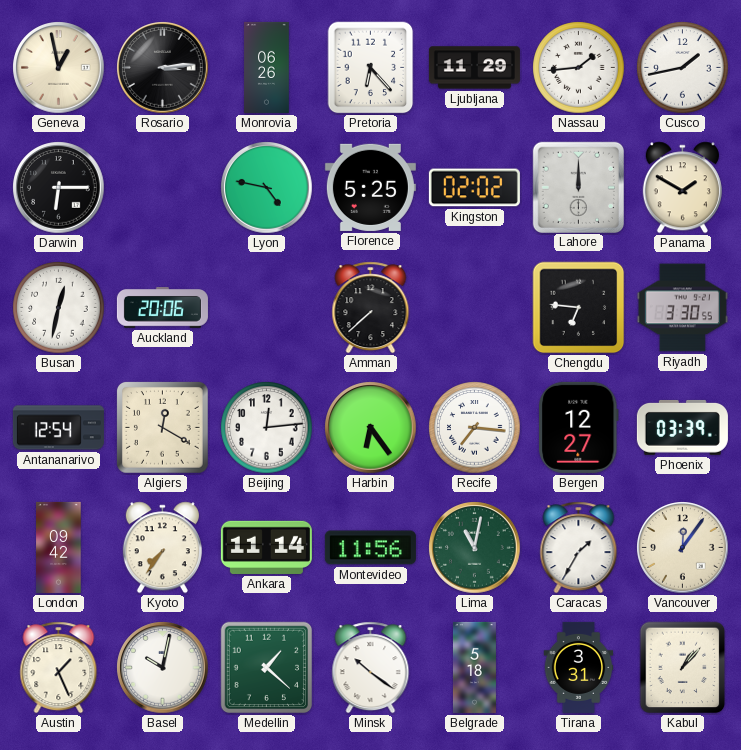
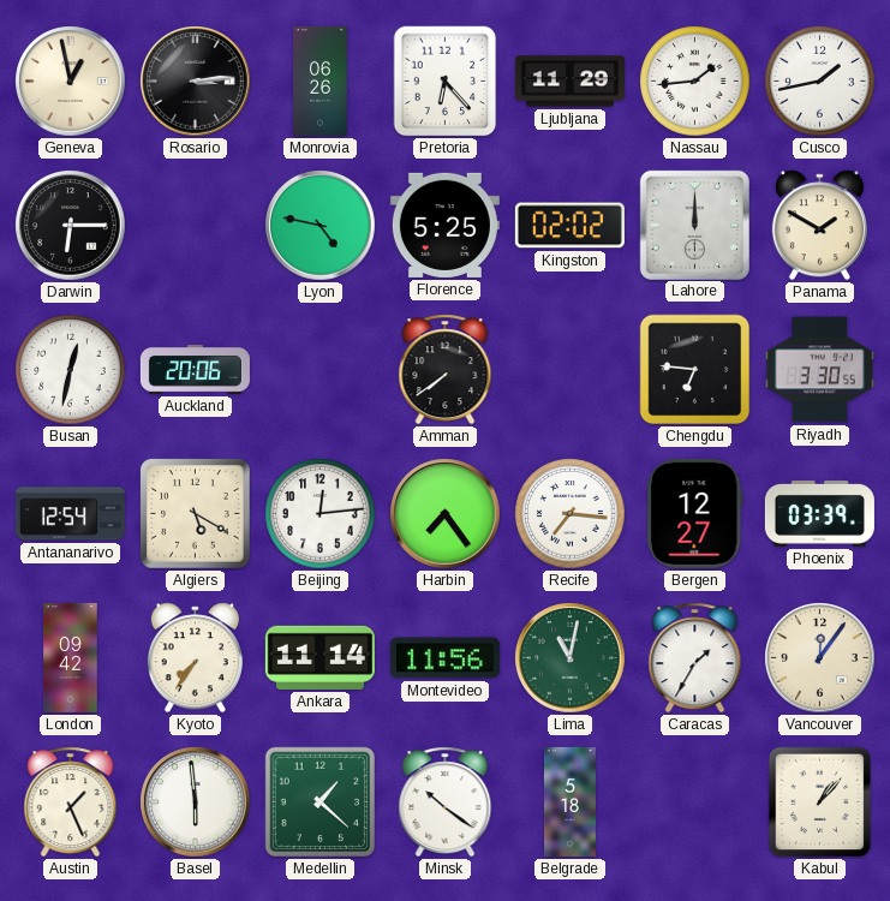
Amman: 7:38 -> 7:39 (446, 370)
Algiers: 12:20 -> 5:20 (196, 514)
Harbin: 6:24 -> 7:24 (446, 514)
Basel: 10:02 -> 5:59 (196, 802)
Tirana: 3:31 -> none (579, 667)
